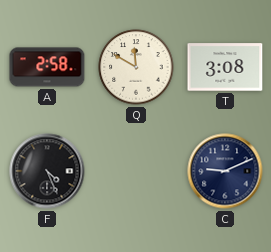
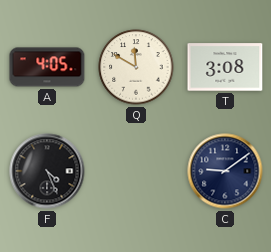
A: 2:58 -> 4:05 (47, 67)
C: 9:11 -> 9:09 (225, 171)
